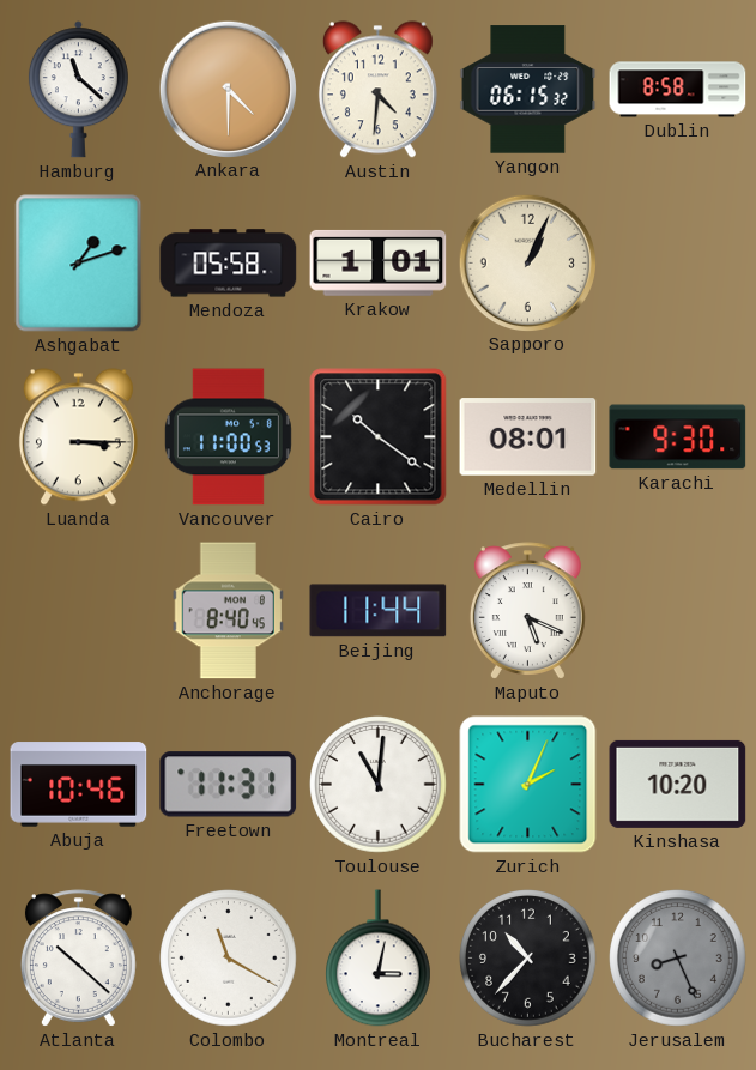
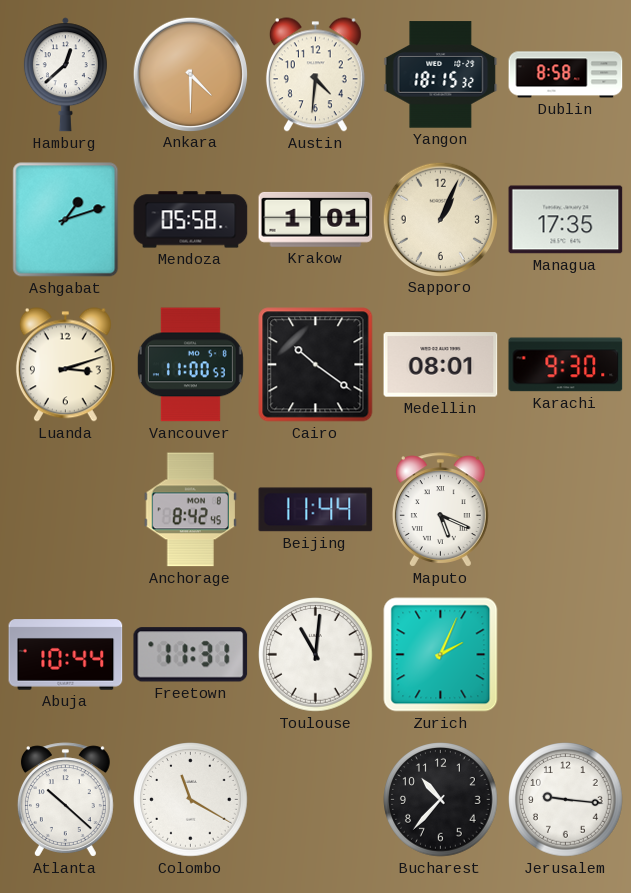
Hamburg: 11:22 -> 12:38 (65, 75)
Yangon: 06:15 -> 18:15 (441, 75)
Managua: none -> 17:35 (566, 220)
Luanda: 3:15 -> 3:12 (65, 365)
Anchorage: 8:40 -> 8:42 (190, 510)
Abuja: 10:46 -> 10:44 (66, 655)
Kinshasa: 10:20 -> none (678, 784)
Montreal: 3:02 -> none (379, 959)
Jerusalem: 8:26 -> 9:16 (566, 800)
Jerusalem dial: grey -> white (566, 800)
